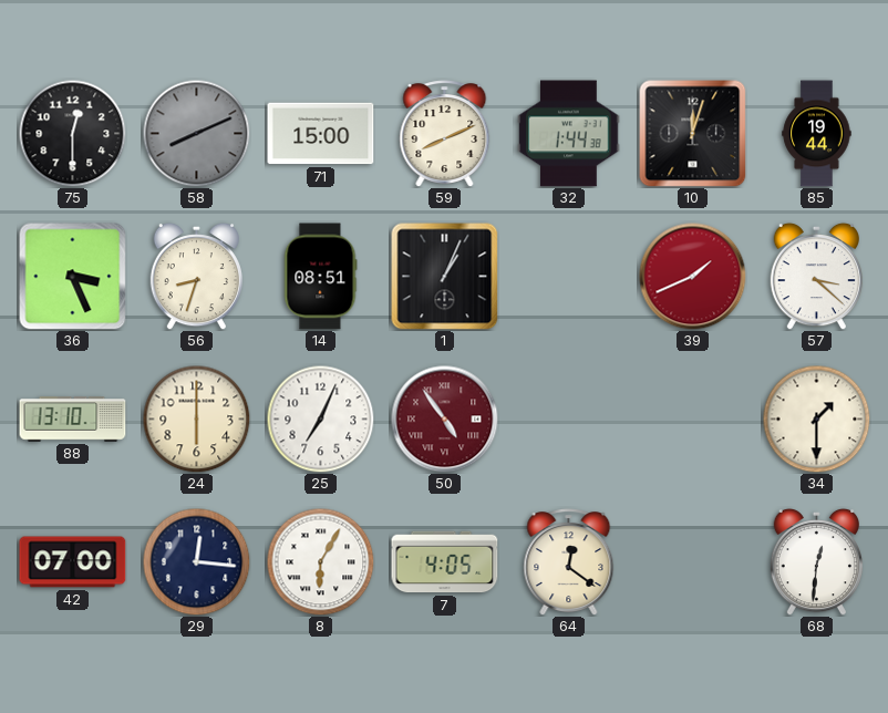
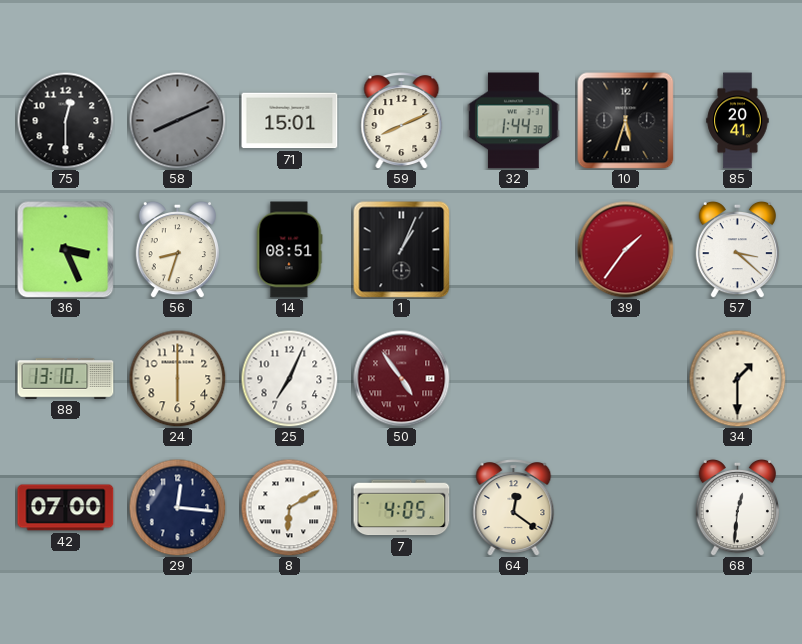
71: 15:00 -> 15:01 (290, 121)
10: 12:03 -> 5:33 (626, 121)
85: 19:44 -> 20:41 (738, 121)
39: 1:41 -> 1:36 (626, 250)
8: 6:05 -> 6:10 (289, 507)
